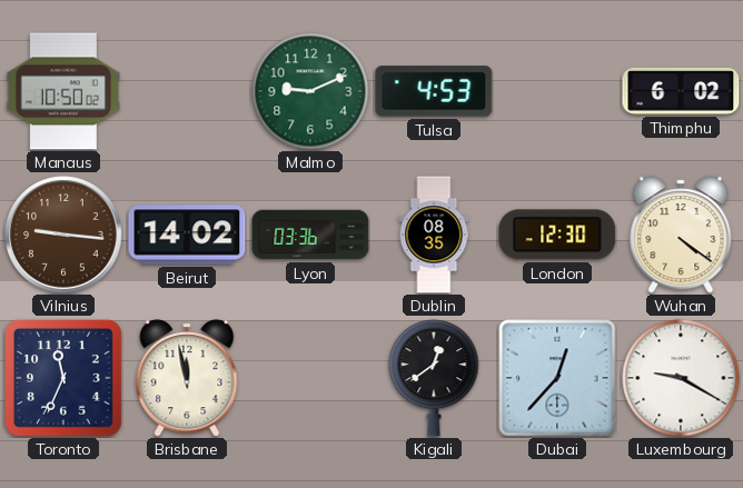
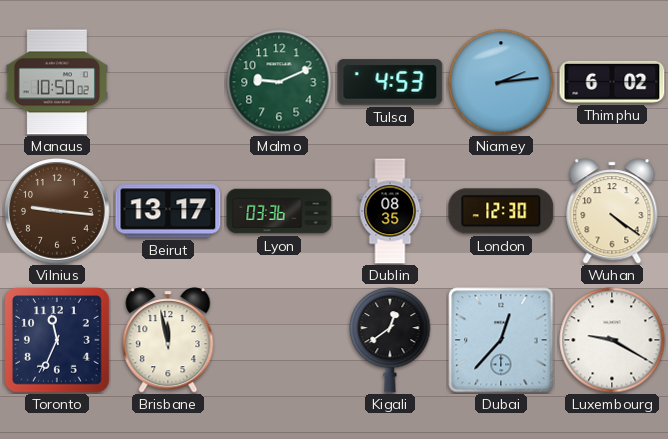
Niamey: none -> 2:14 (501, 82)
Beirut: 14:02 -> 13:17 (168, 211)
